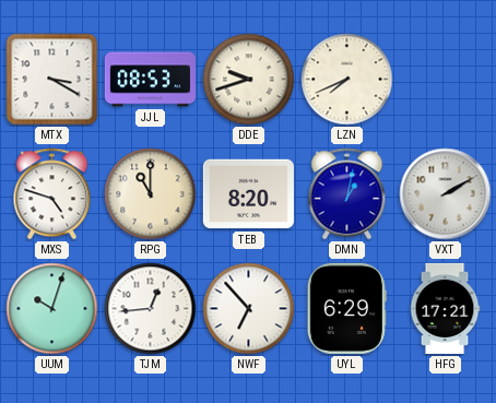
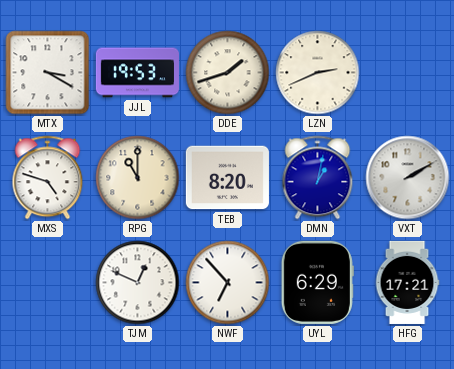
JJL: 08:53 -> 19:53 (137, 73)
DDE: 9:42 -> 1:42 (228, 73)
LZN: 7:41 -> 2:41 (318, 73)
UUM: 10:03 -> none (52, 309)
TJM: 12:44 -> 12:49 (138, 283)
